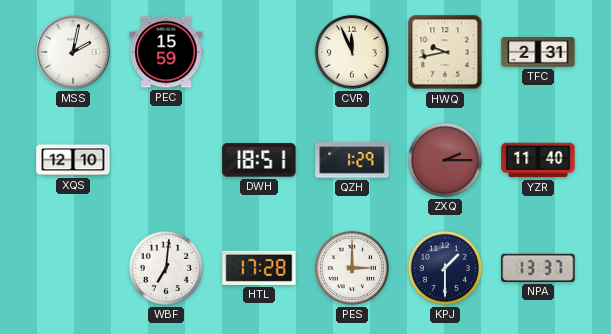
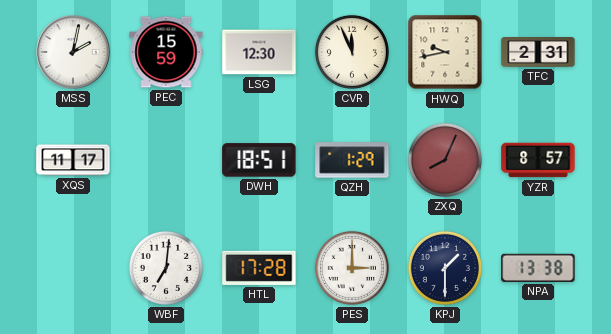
LSG: none -> 12:30 (259, 52)
XQS: 12:10 -> 11:17 (73, 160)
ZXQ: 2:15 -> 8:04 (445, 160)
YZR: 11:40 -> 8:57 (538, 160)
NPA: 13:37 -> 13:38 (538, 268)
